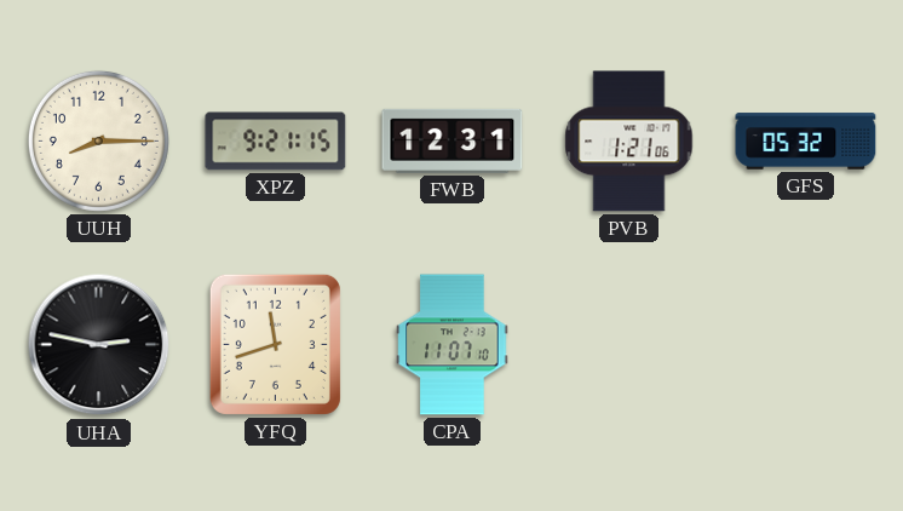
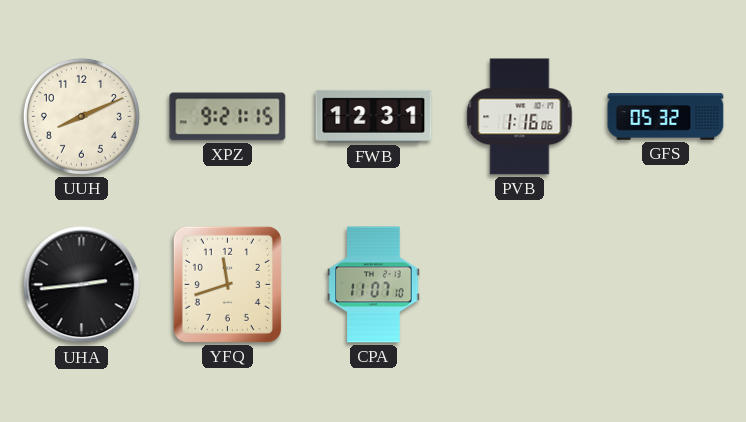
UUH: 8:15 -> 8:11 (81, 116)
PVB: 1:21 -> 1:16 (520, 117)
UHA: 2:47 -> 2:44 (82, 285)
